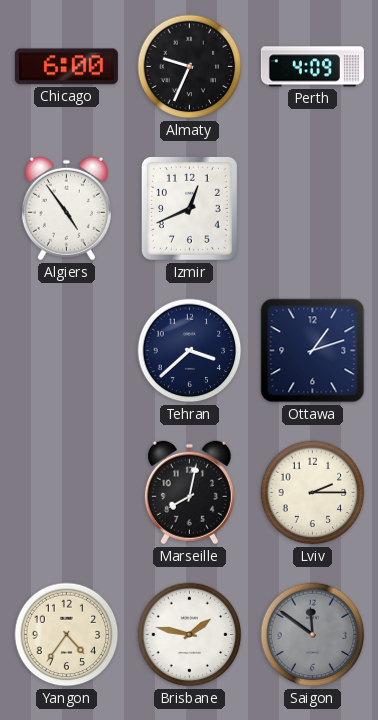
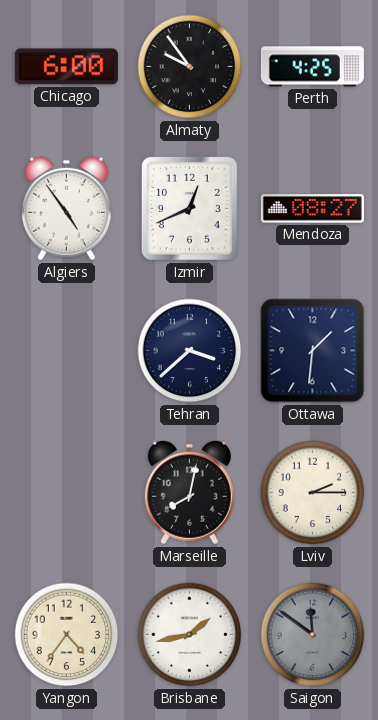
Almaty: 9:34 -> 9:54 (190, 67)
Perth: 4:09 -> 4:25 (312, 67)
Mendoza: none -> 08:27 (312, 209)
Ottawa: 1:12 -> 1:31 (313, 351)
Brisbane: 1:47 -> 1:43 (190, 635)
